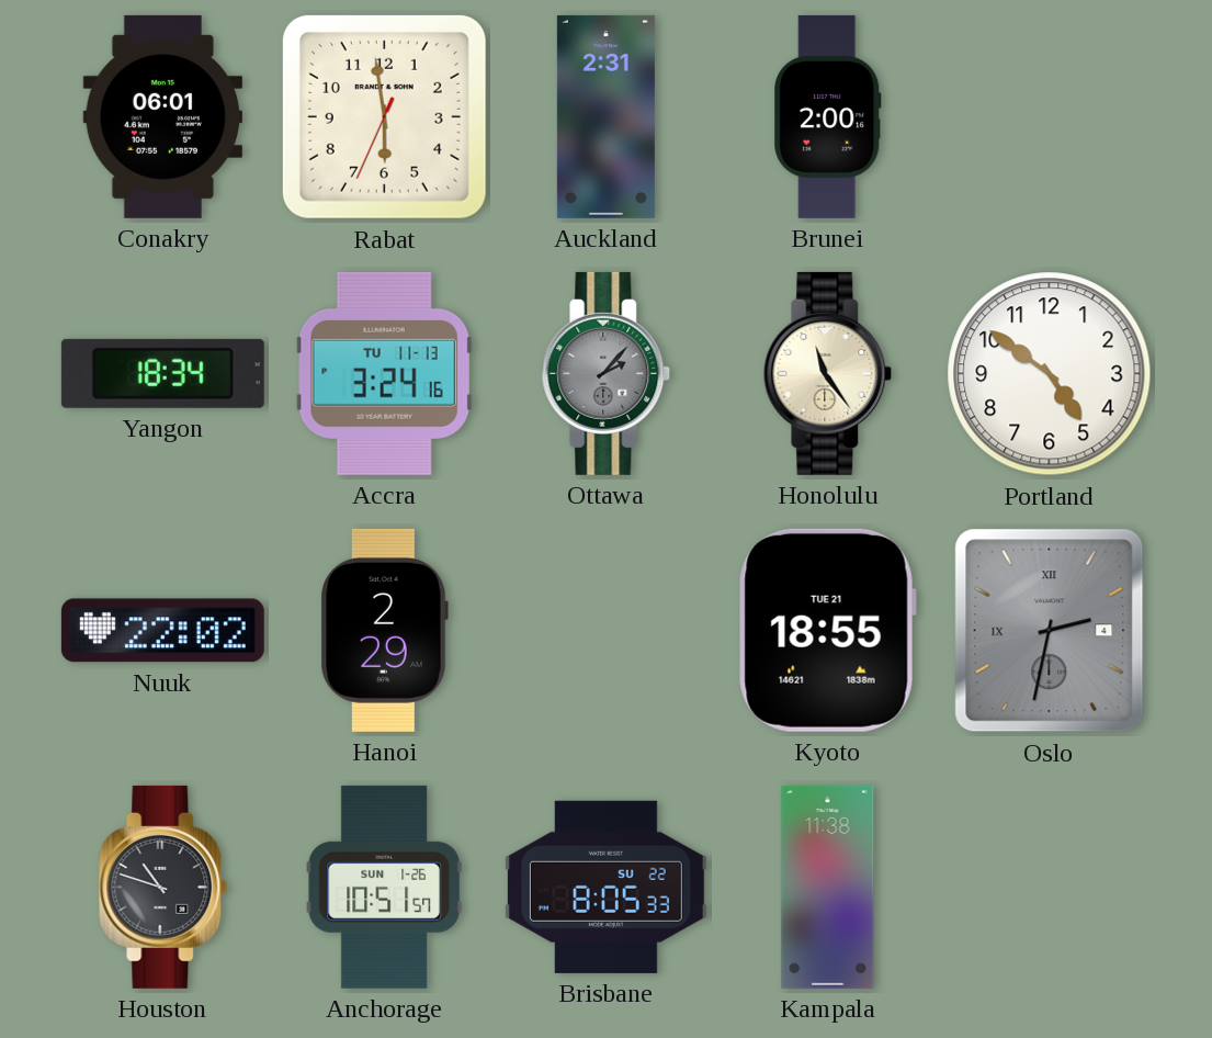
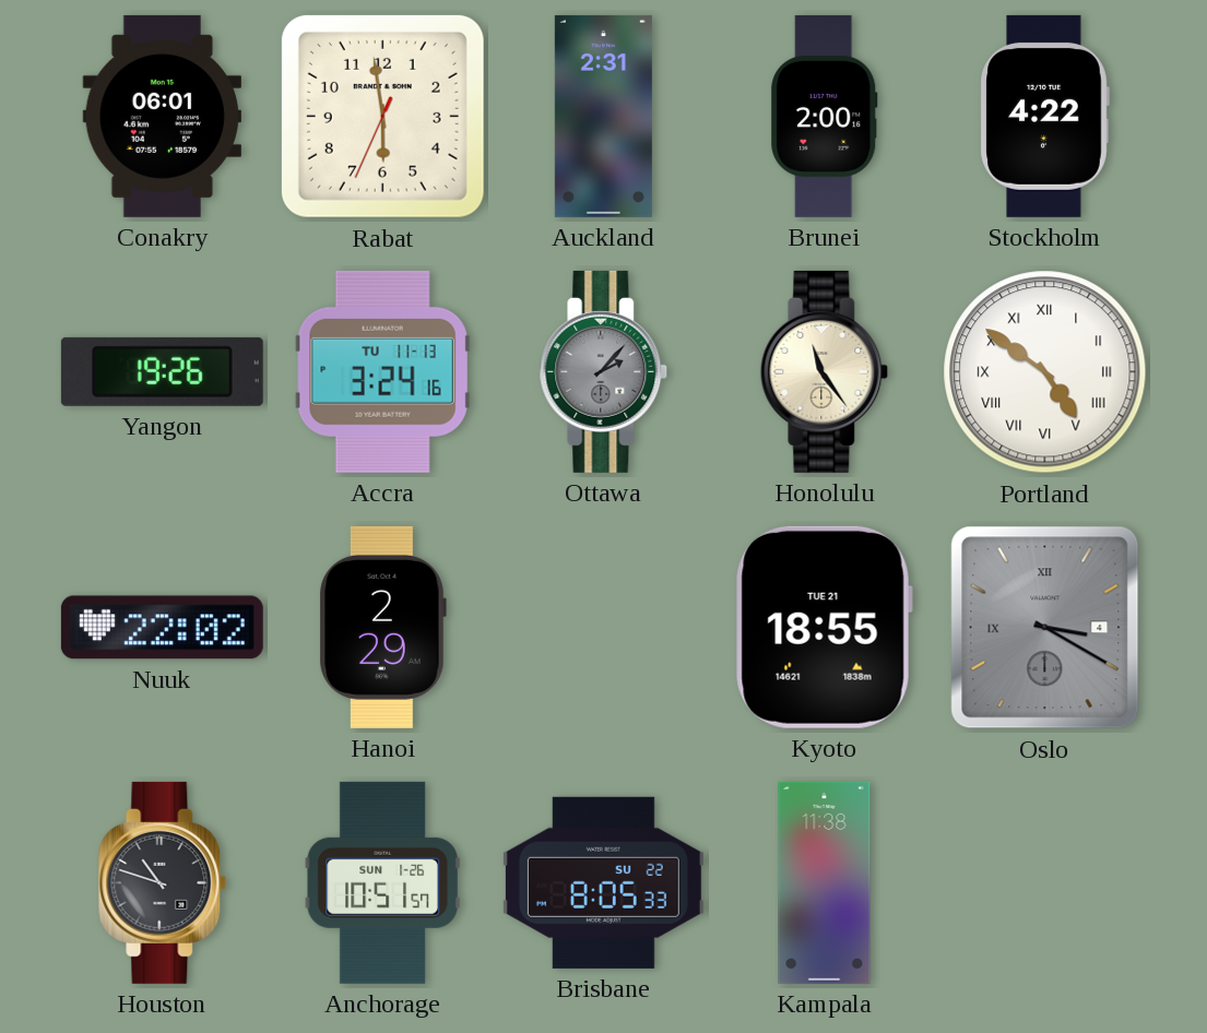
Stockholm: none -> 4:22 (1044, 116)
Yangon: 18:34 -> 19:26 (162, 371)
Portland numerals: Arabic -> Roman (1045, 372)
Oslo: 2:32 -> 3:20 (1045, 628)
